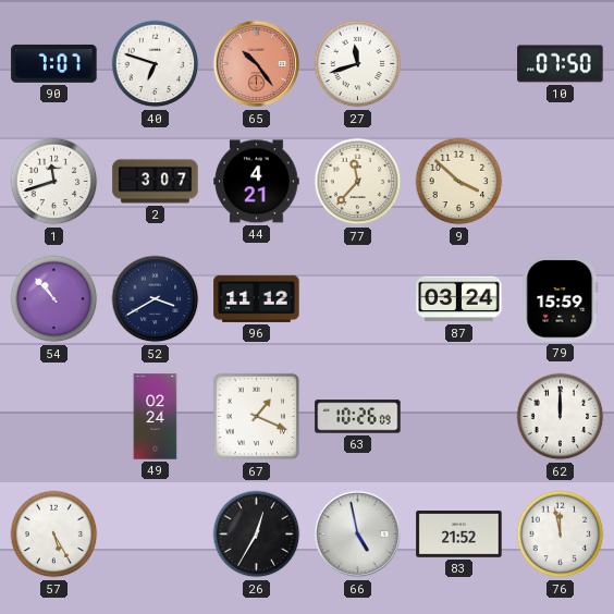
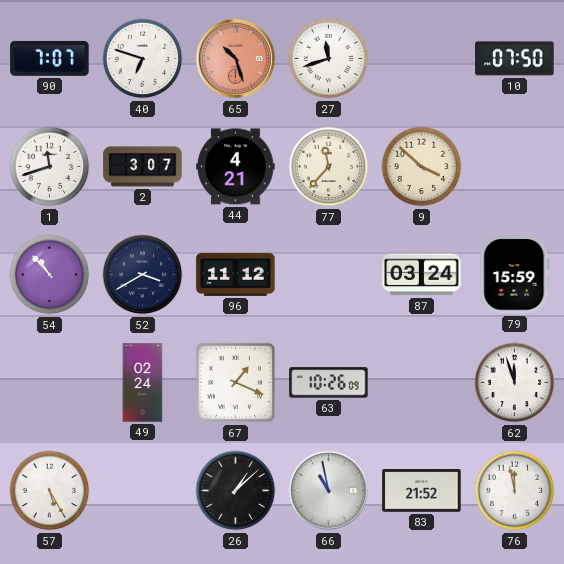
65: 10:24 -> 10:27 (236, 59)
62: 12:00 -> 11:57 (515, 383)
26: 12:35 -> 1:08 (236, 491)
66: 4:58 -> 10:58 (329, 491)
